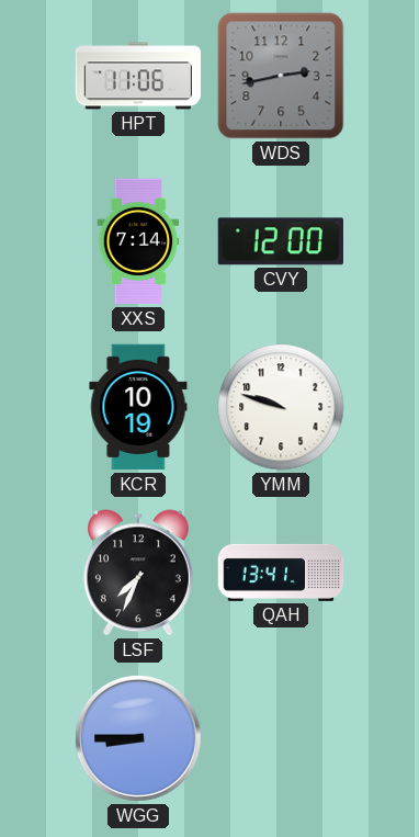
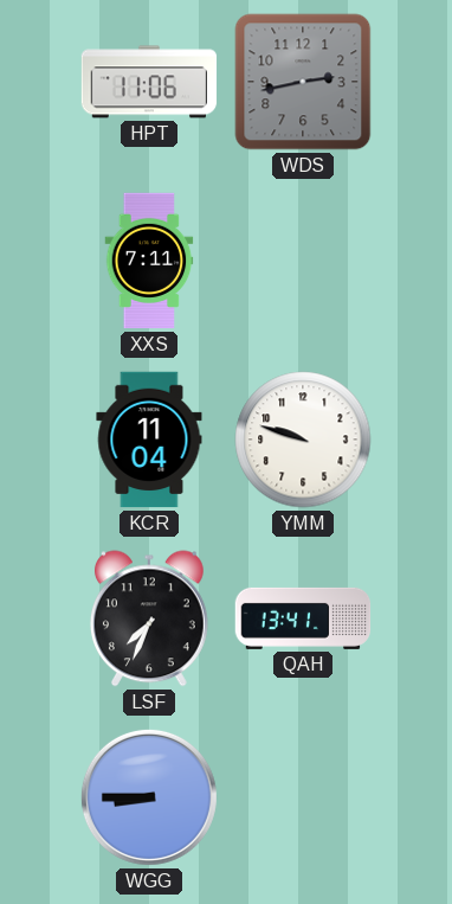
XXS: 7:14 -> 7:11 (149, 261)
CVY: 12:00 -> none (280, 241)
KCR: 10:19 -> 11:04 (149, 440)
